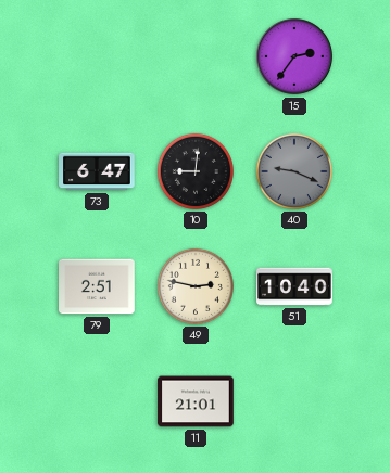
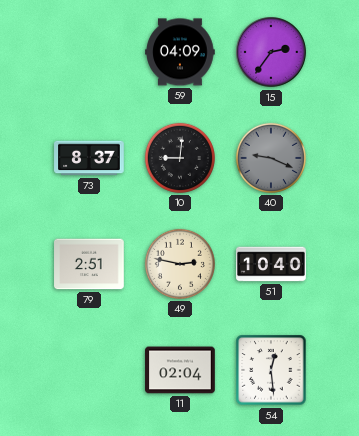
59: none -> 04:09 (180, 52)
73: 6:47 -> 8:37 (89, 158)
11: 21:01 -> 02:04 (180, 370)
54: none -> 12:29 (271, 370)
